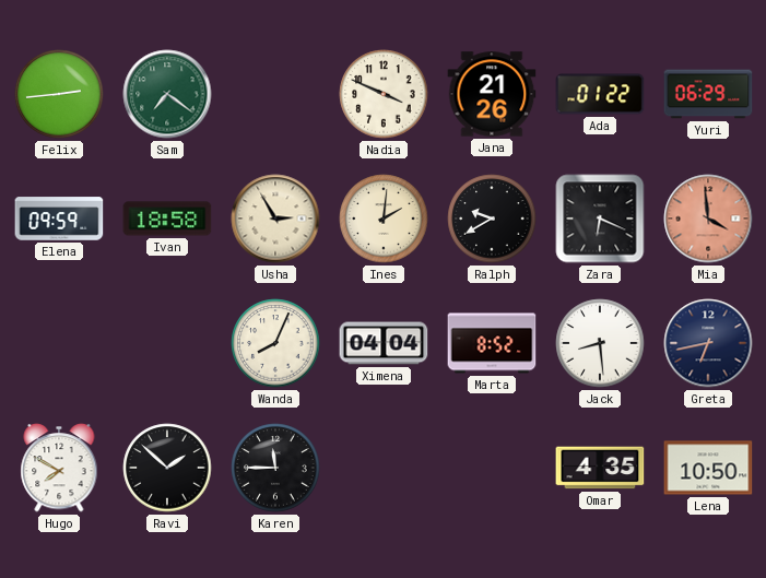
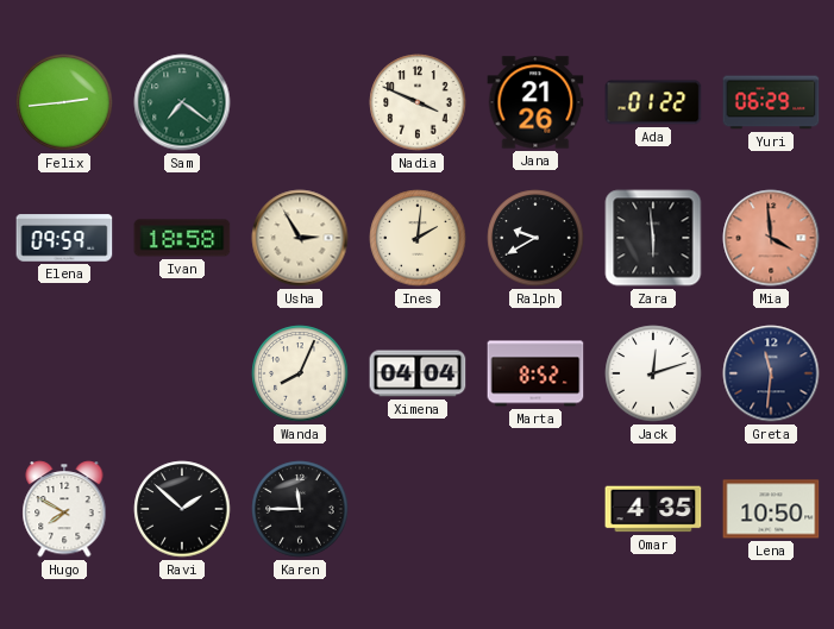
Zara: 6:19 -> 5:59 (653, 238)
Jack: 8:29 -> 12:12 (653, 373)
Greta: 6:43 -> 11:31 (771, 373)
